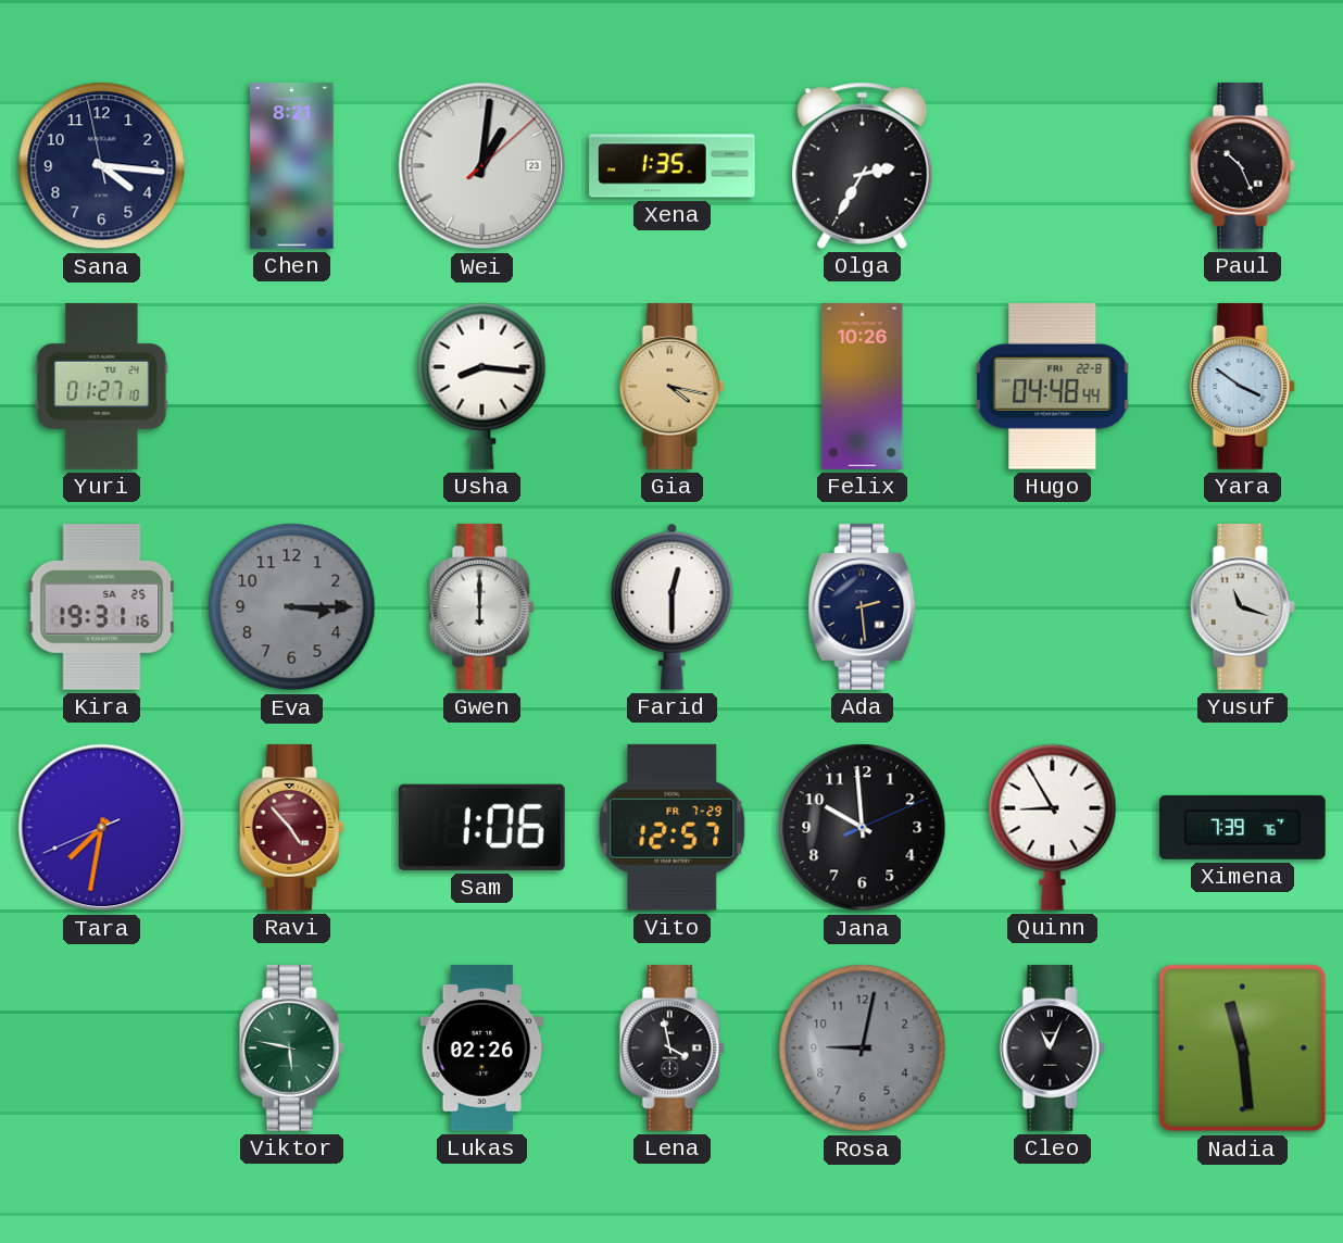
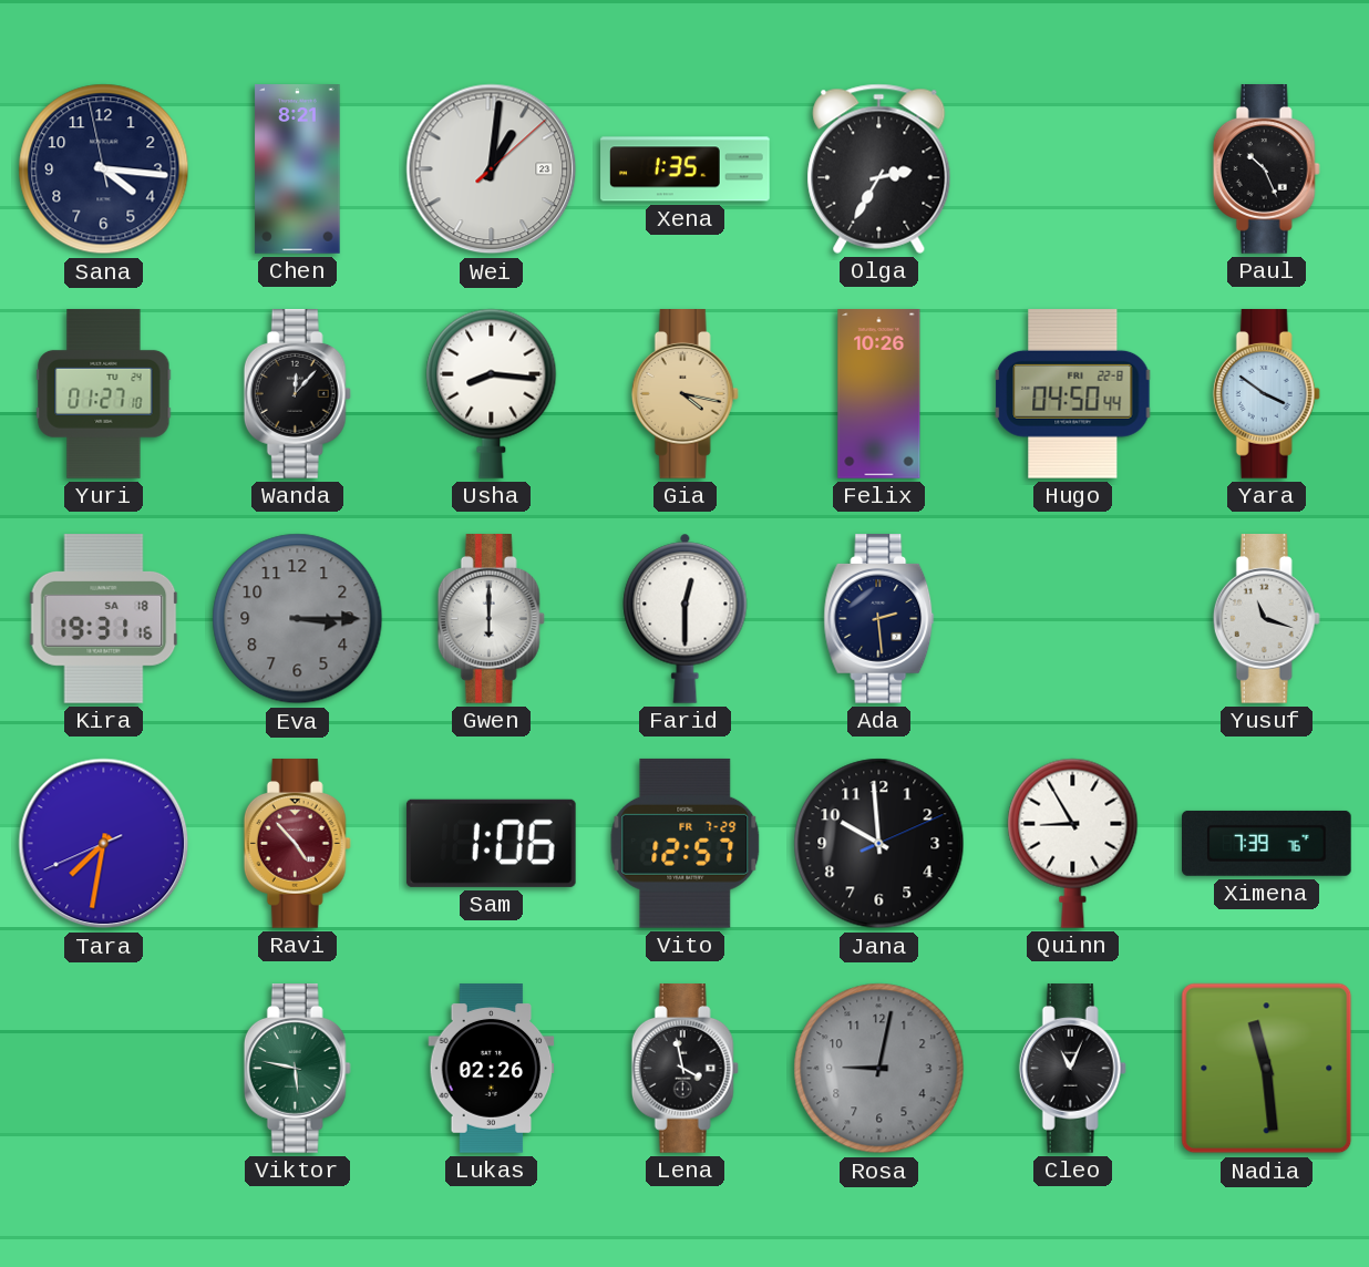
Wanda: none -> 12:07 (297, 394)
Hugo: 04:48 -> 04:50 (1073, 393)
Kira date: SA 25 -> SA 18 (104, 619)
